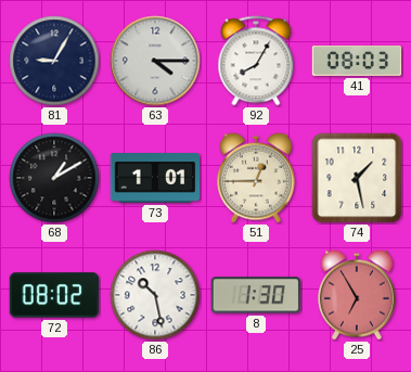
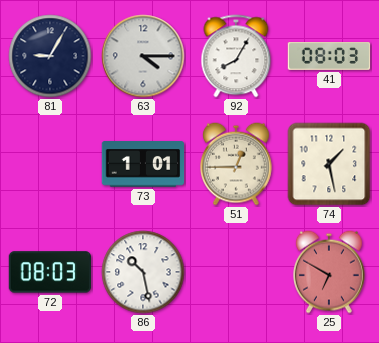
68: 1:10 -> none (54, 178)
72: 08:02 -> 08:03 (50, 272)
8: 1:30 -> none (256, 295)
25: 6:55 -> 6:50 (330, 272)
